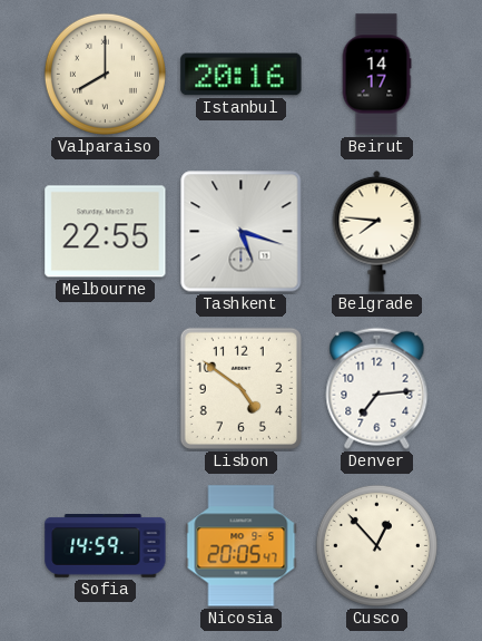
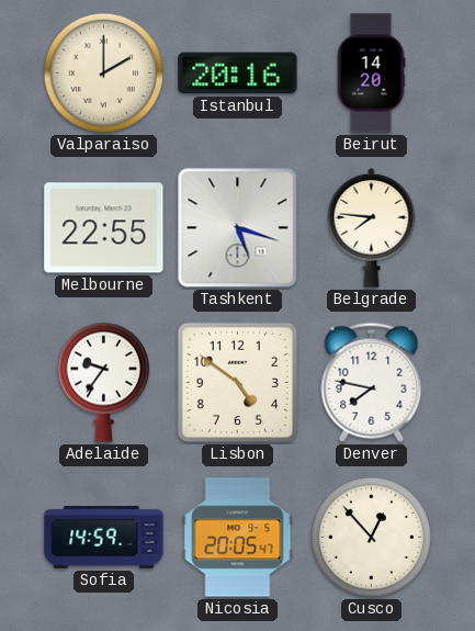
Valparaiso: 8:00 -> 2:00 (103, 72)
Beirut: 14:17 -> 14:20 (371, 74)
Adelaide: none -> 9:36 (103, 382)
Denver: 7:14 -> 7:47 (372, 382)
